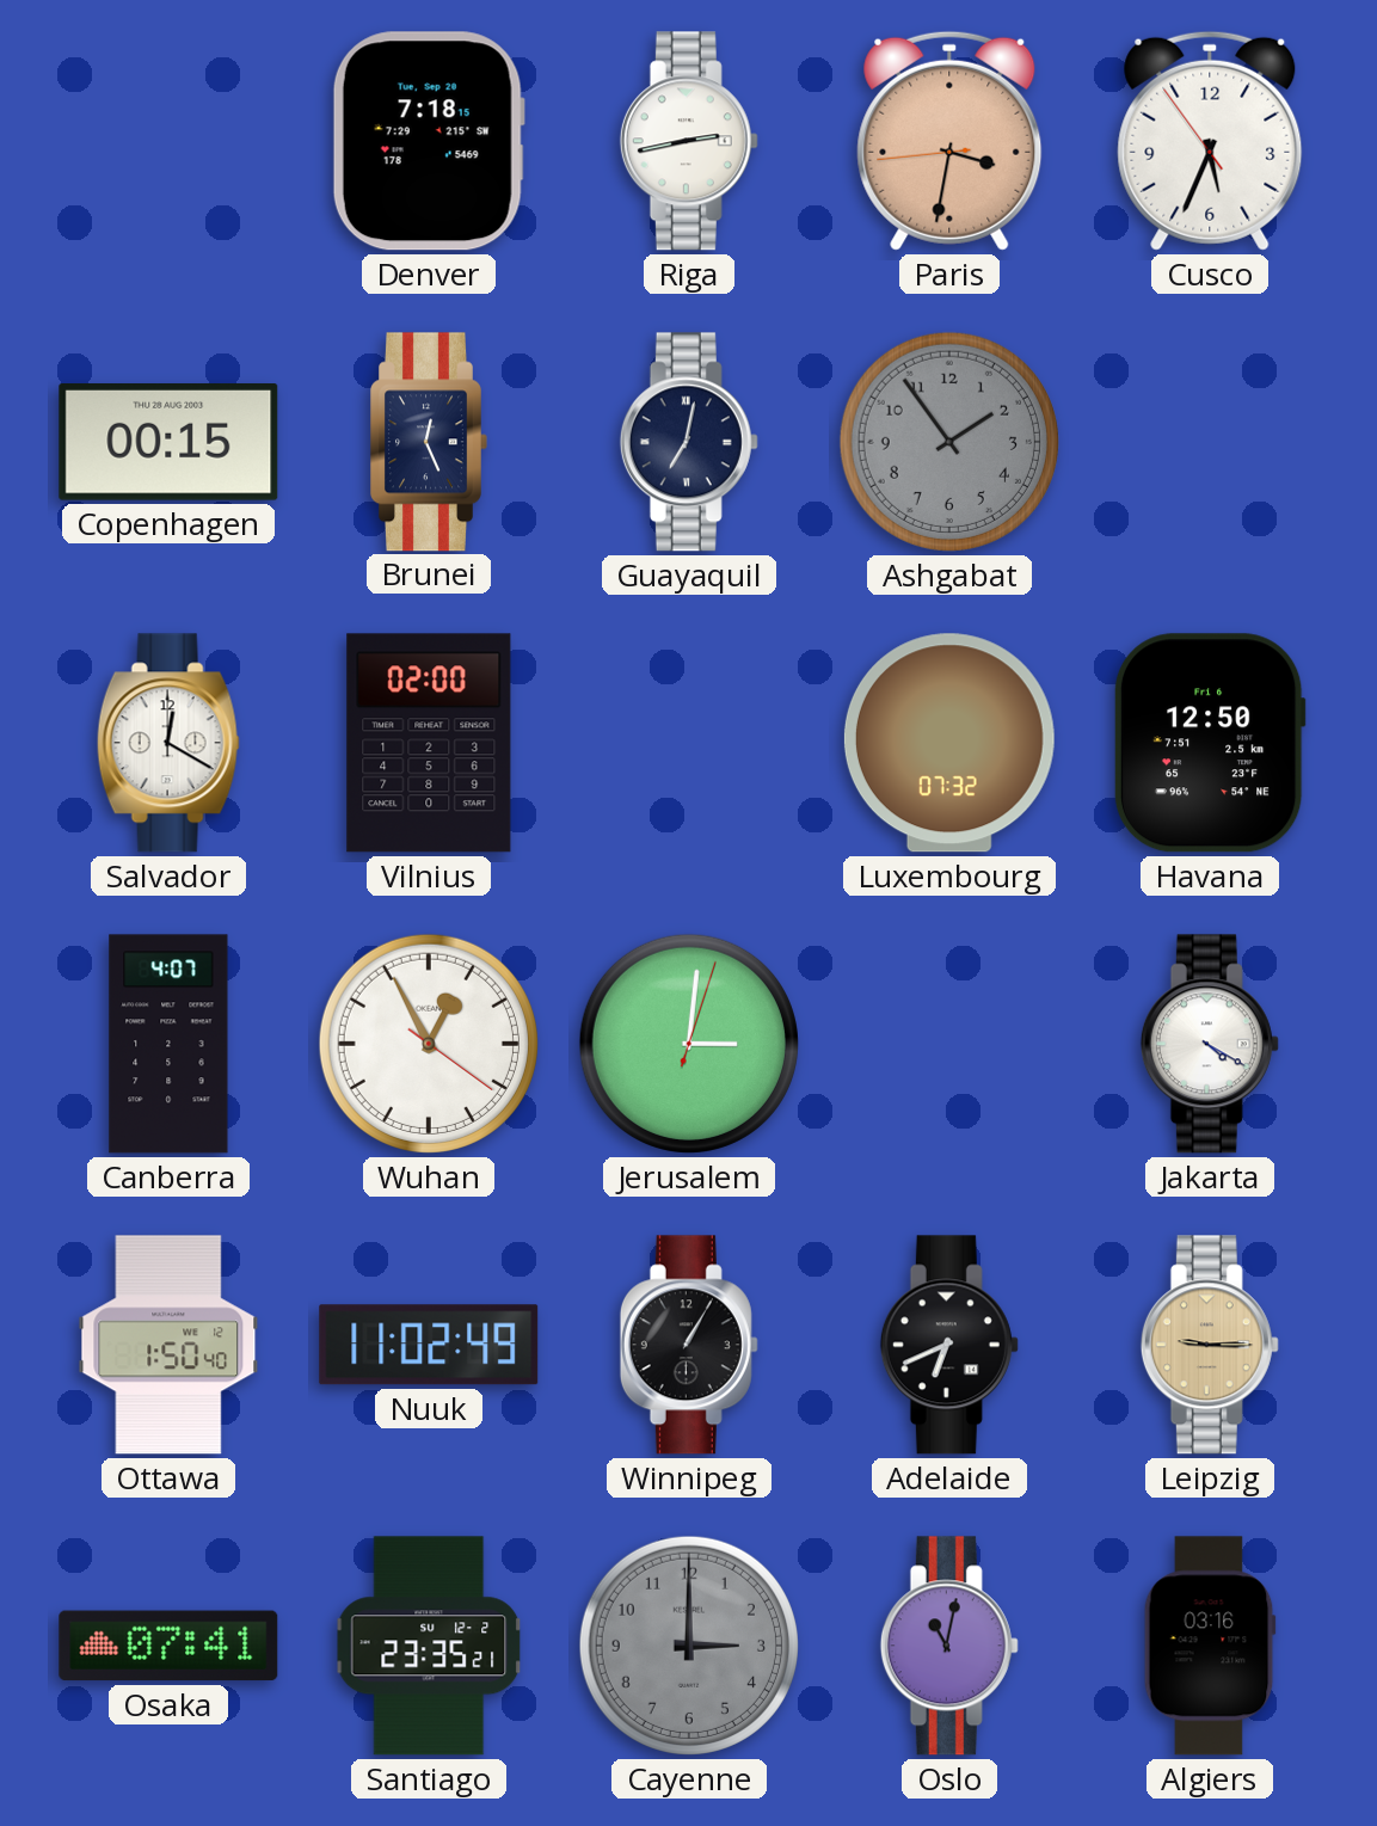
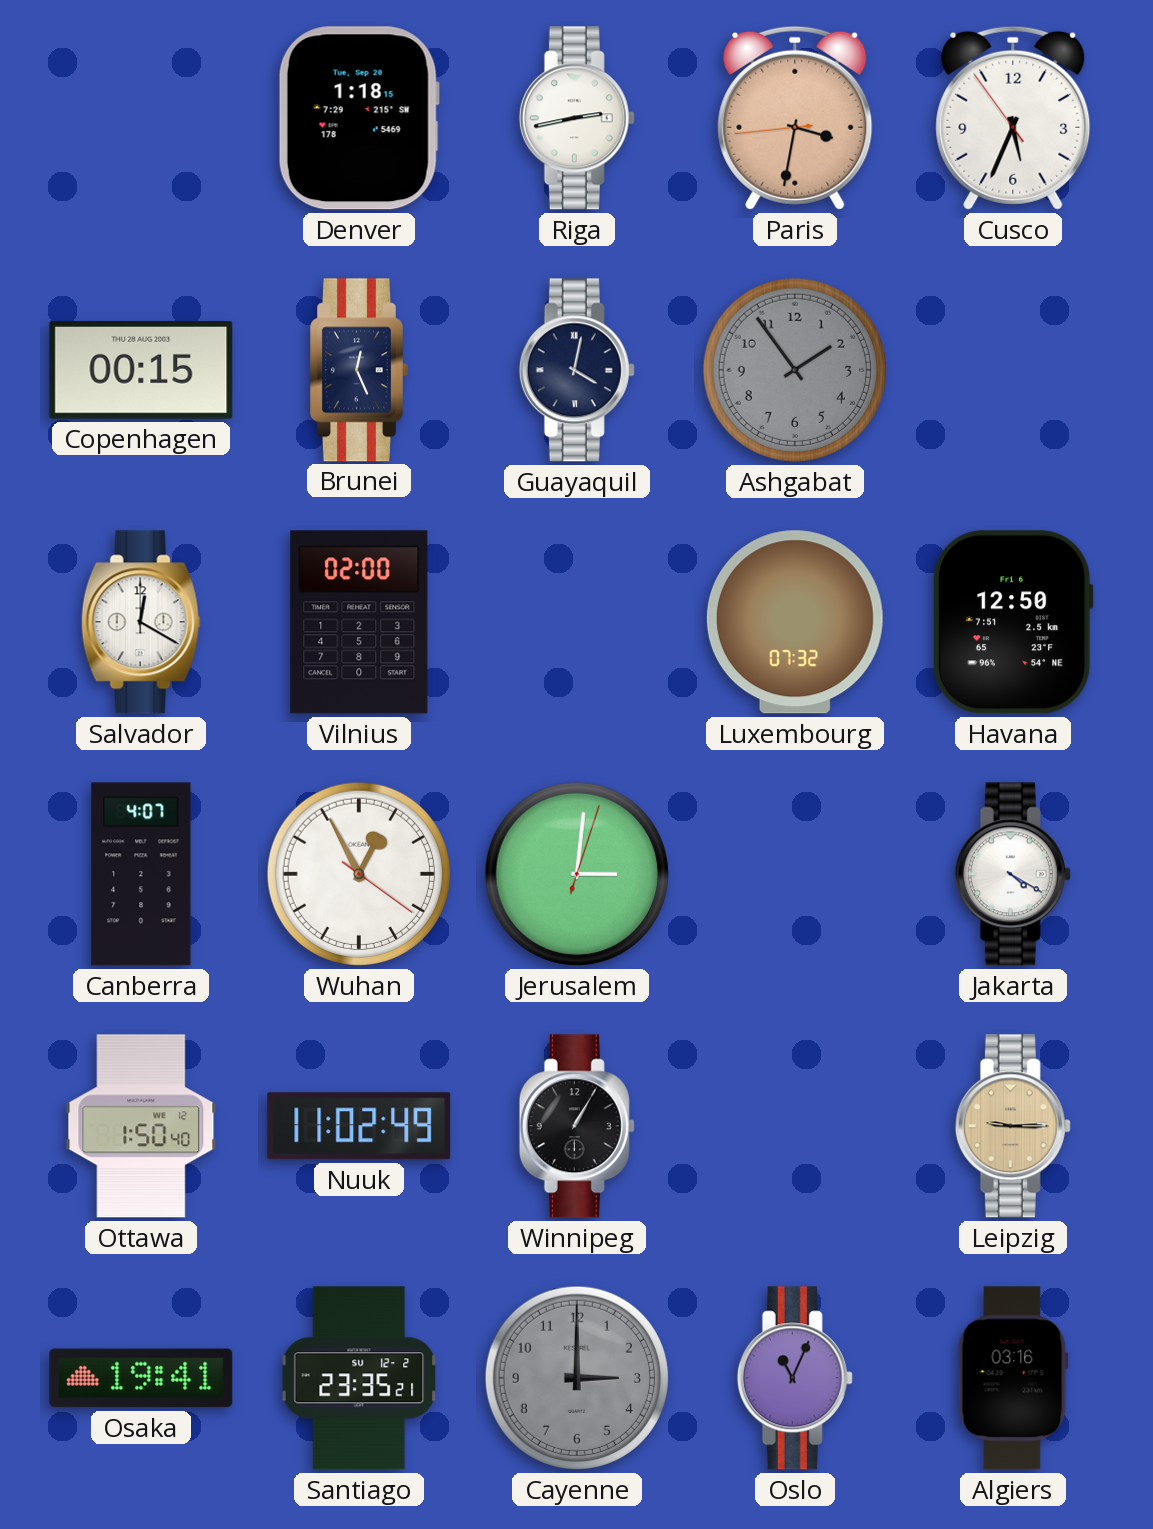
Denver: 7:18 -> 1:18 (359, 118)
Guayaquil: 7:02 -> 4:02 (577, 370)
Adelaide: 6:41 -> none (949, 1345)
Osaka: 07:41 -> 19:41 (141, 1378)
Oslo: 11:02 -> 11:04 (795, 1378)
